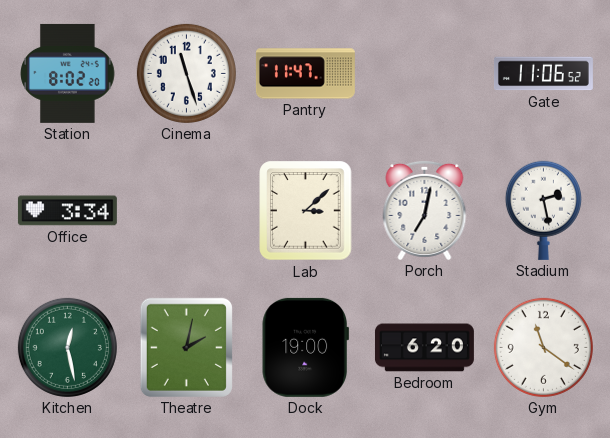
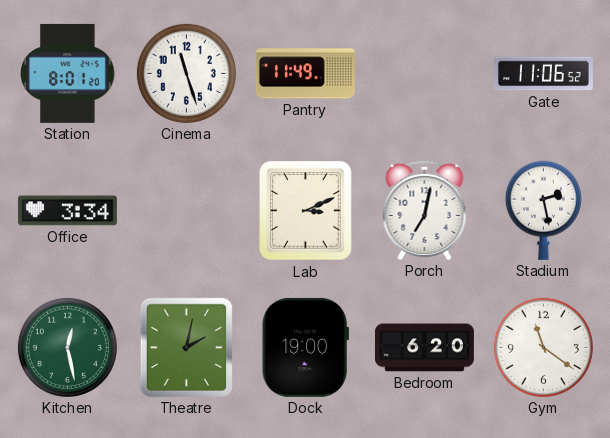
Station: 8:02 -> 8:01 (68, 73)
Pantry: 11:47 -> 11:49 (305, 74)
Lab: 3:08 -> 3:11 (306, 211)
